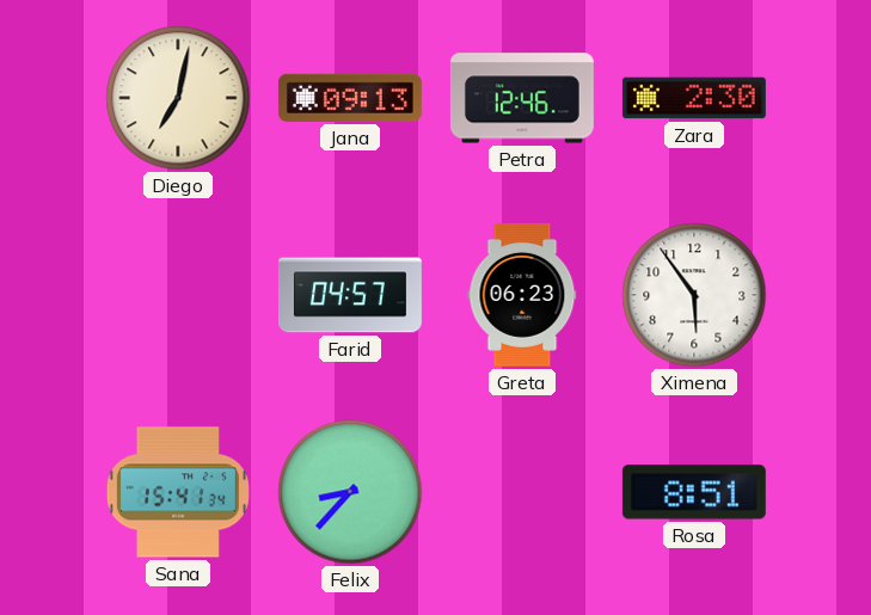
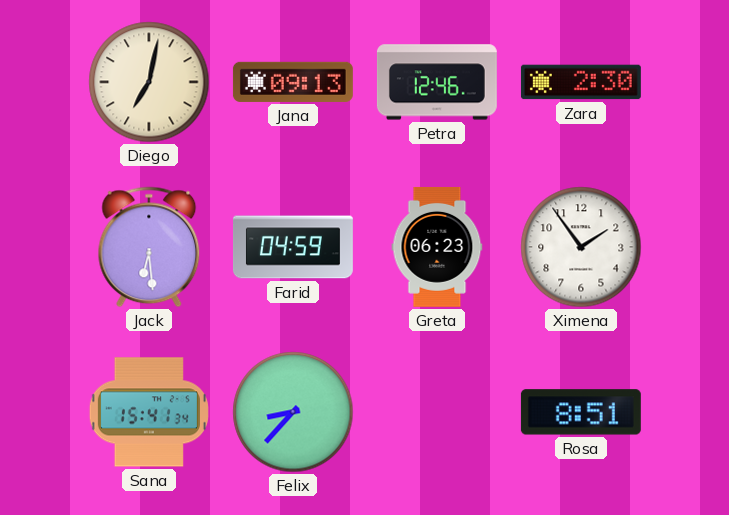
Jack: none -> 6:29 (149, 247)
Farid: 04:57 -> 04:59 (293, 247)
Ximena: 5:54 -> 1:54 (581, 247)
